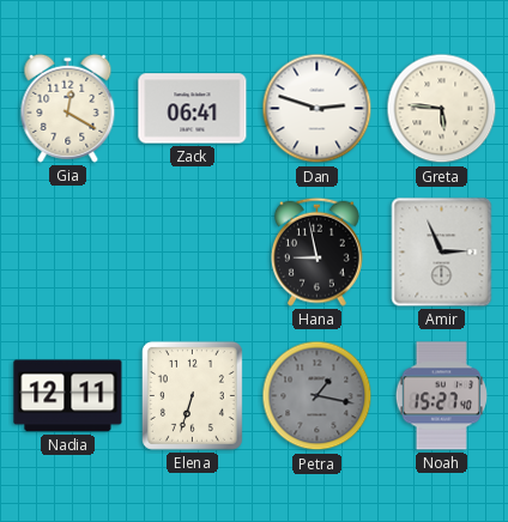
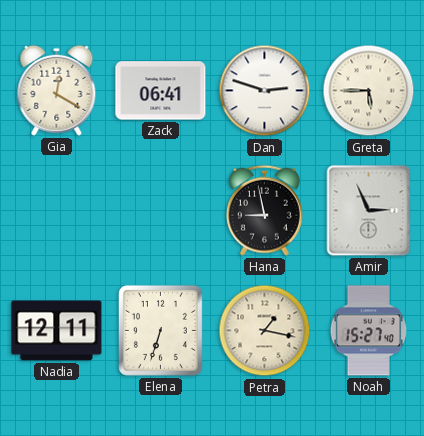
Greta: 5:46 -> 5:45 (369, 91)
Petra dial: grey -> cream (265, 331)
